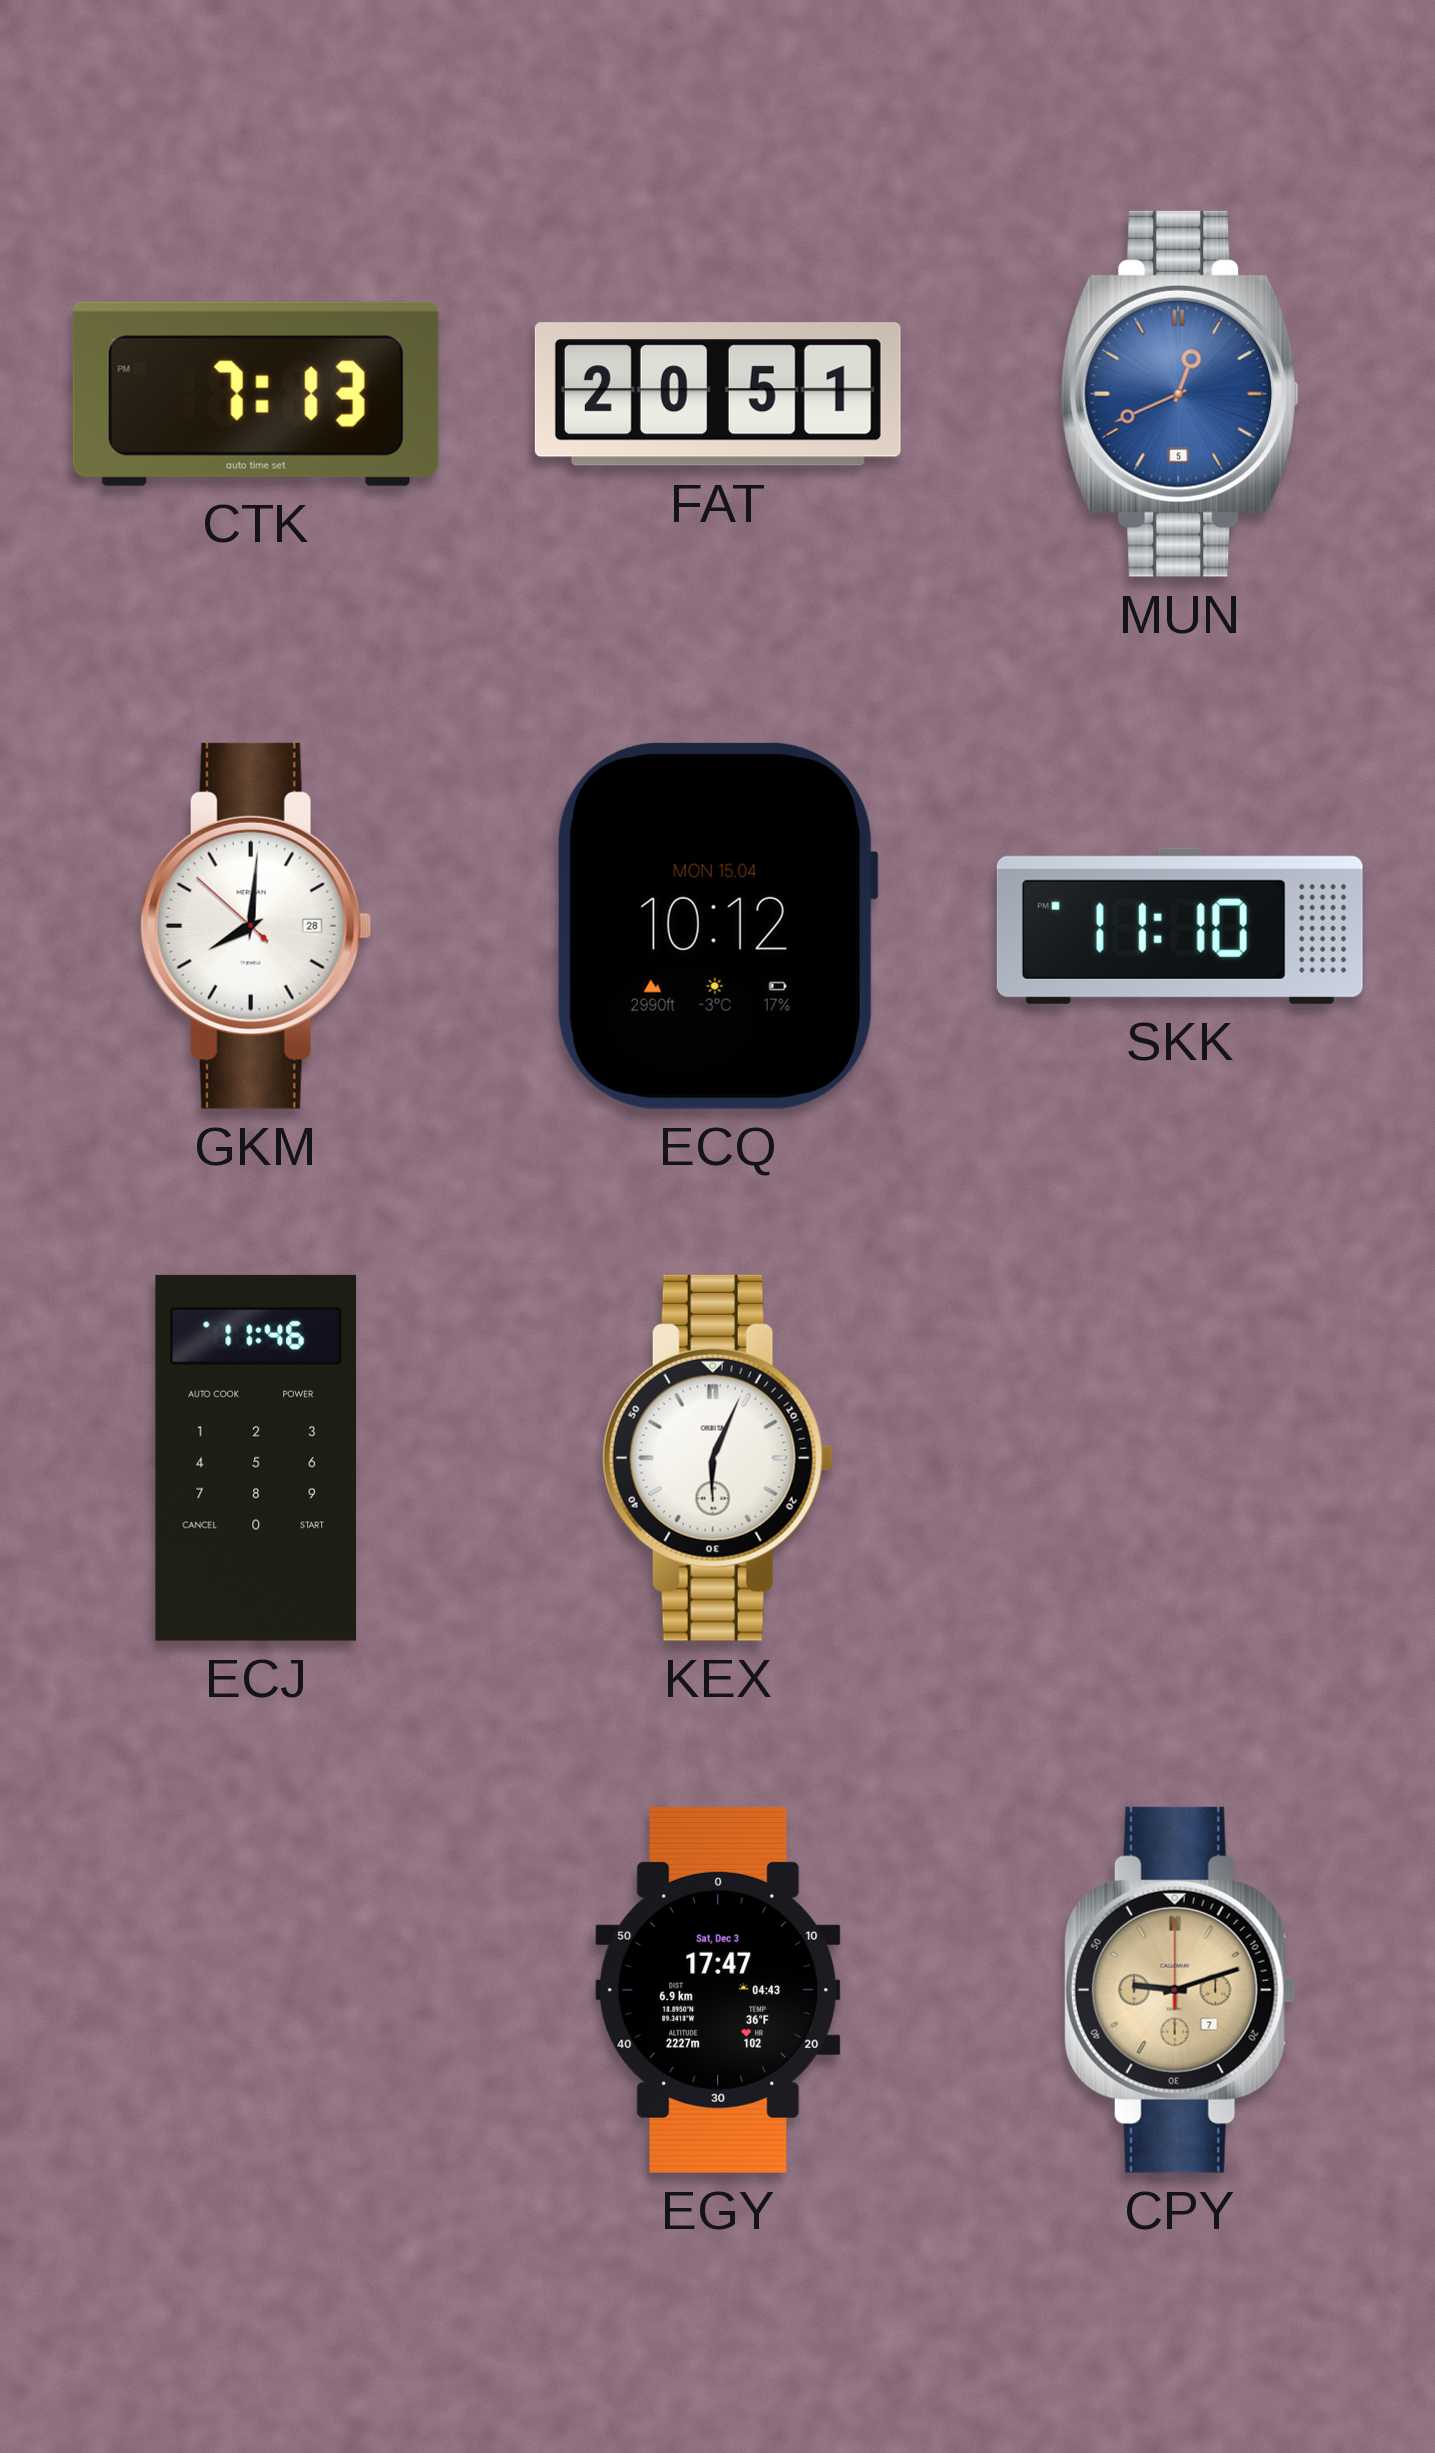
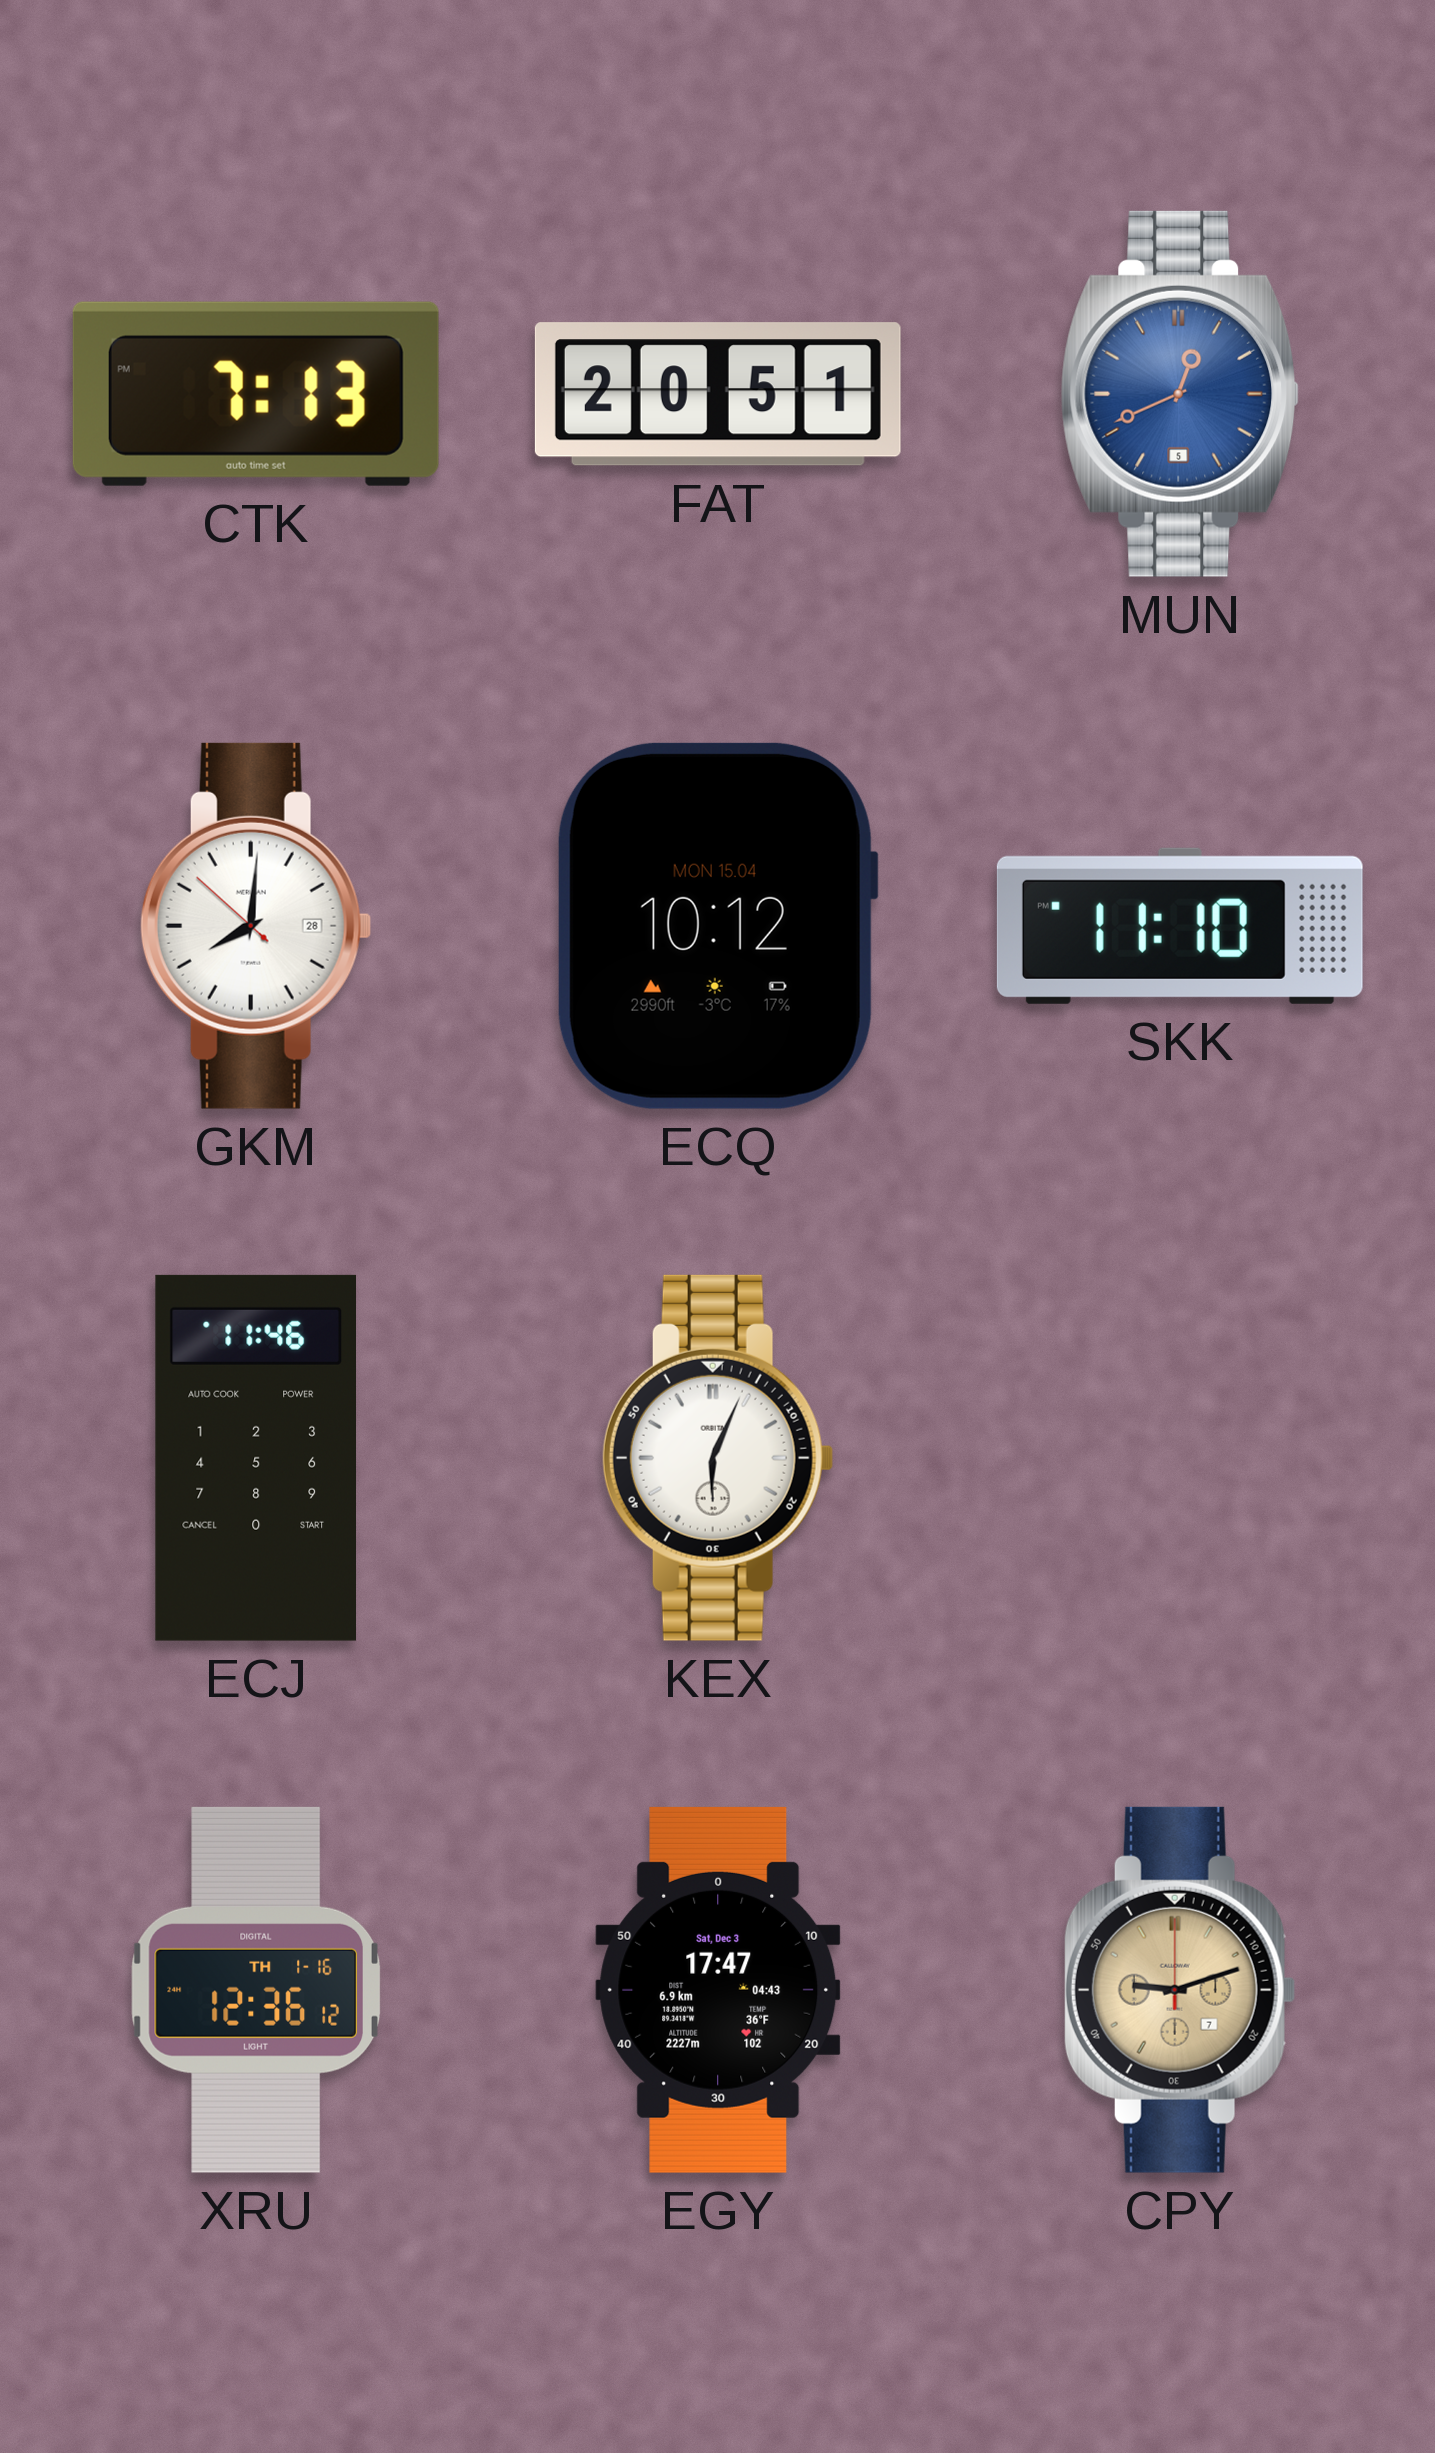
XRU: none -> 12:36 (255, 1990)
